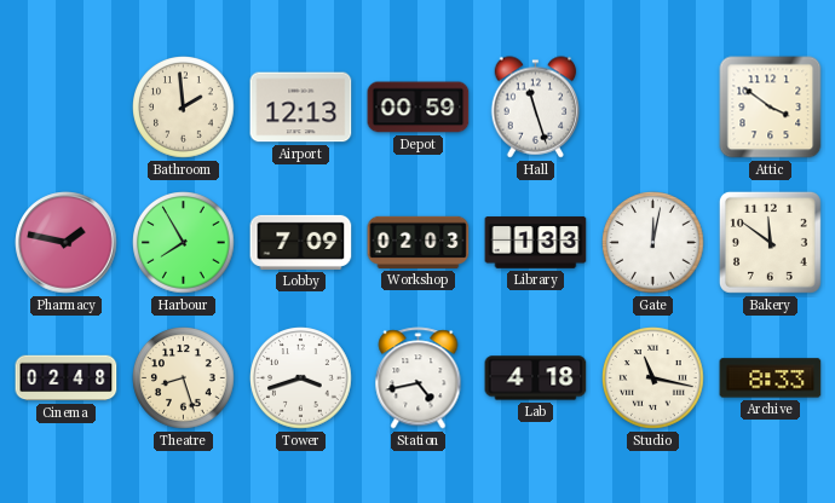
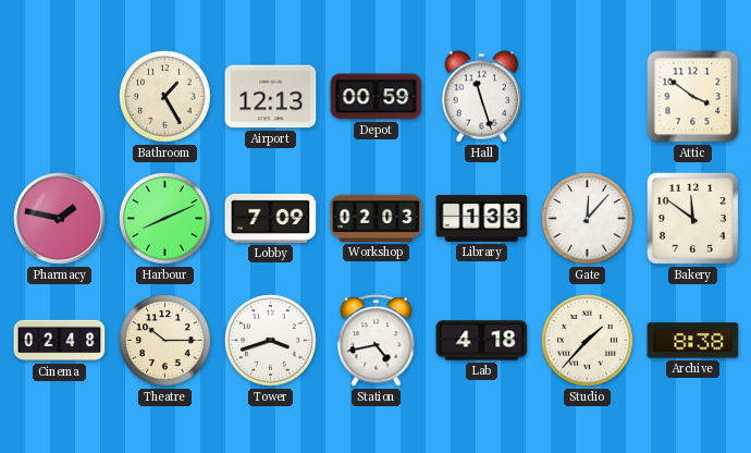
Bathroom: 1:59 -> 1:25 (165, 97)
Harbour: 7:55 -> 8:11 (165, 219)
Gate: 12:02 -> 12:07 (588, 219)
Theatre: 8:27 -> 10:15 (165, 341)
Studio: 11:17 -> 1:37 (588, 341)
Archive: 8:33 -> 8:38 (693, 341)
